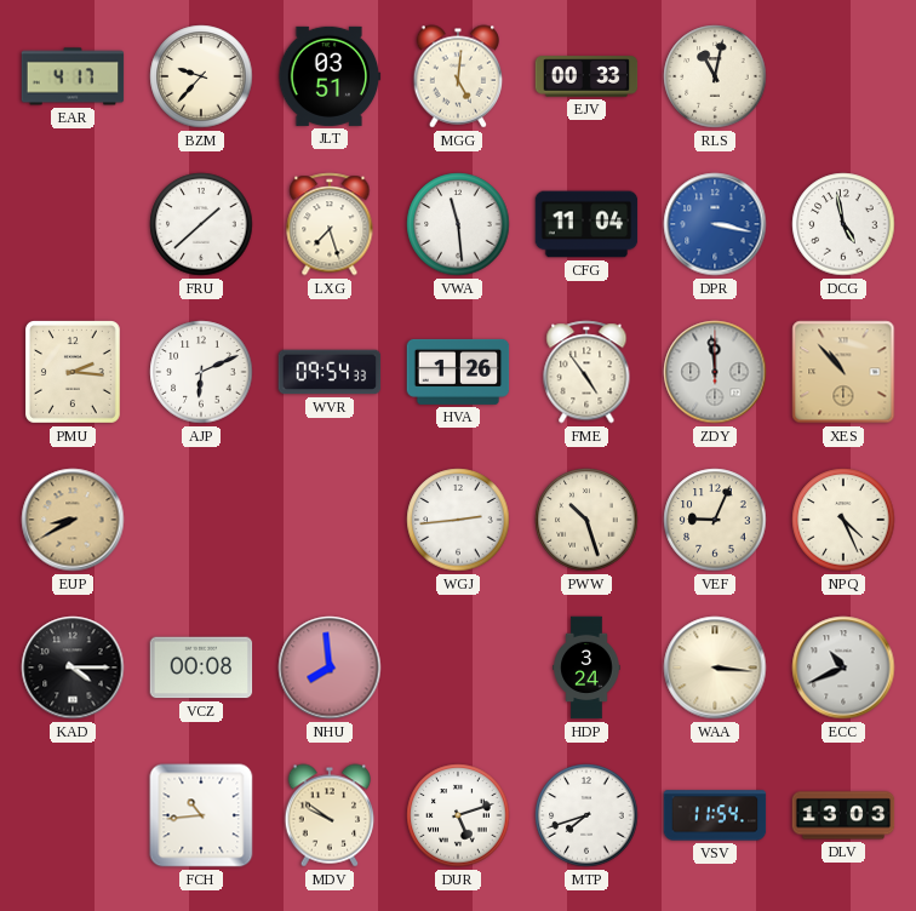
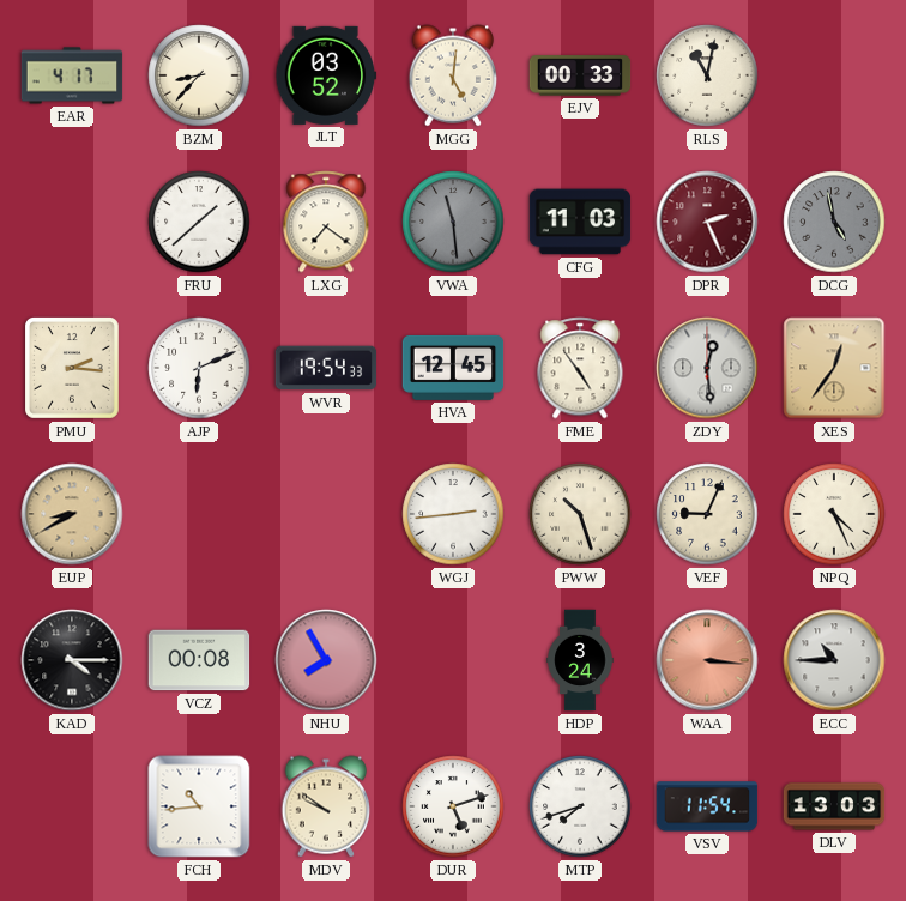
BZM: 9:37 -> 8:37 (199, 75)
JLT: 03:51 -> 03:52 (326, 75)
LXG: 7:27 -> 7:21 (326, 222)
VWA dial: white -> grey (453, 222)
CFG: 11:04 -> 11:03 (580, 222)
DPR: 3:17 -> 2:26 (707, 222)
DPR dial: blue -> burgundy (707, 222)
DCG dial: white -> grey (834, 222)
WVR: 09:54 -> 19:54 (326, 368)
HVA: 1:26 -> 12:45 (453, 368)
ZDY: 11:59 -> 12:29 (707, 368)
XES: 10:53 -> 12:36 (834, 368)
NHU: 7:59 -> 7:55 (326, 660)
WAA dial: cream -> salmon (707, 660)
ECC: 10:41 -> 10:45 (834, 660)
